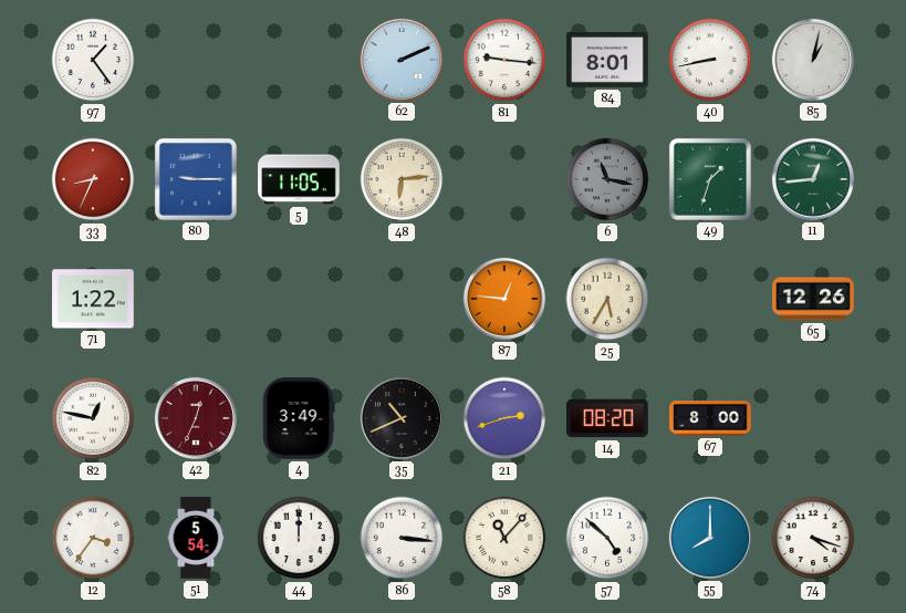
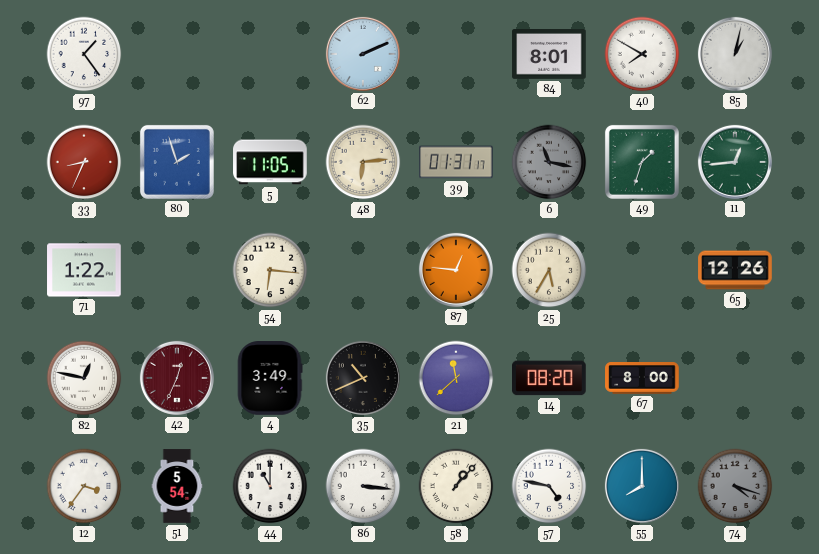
81: 9:16 -> none (504, 60)
40: 8:43 -> 7:50 (642, 54)
80: 9:15 -> 1:57 (177, 162)
39: none -> 01:31 (456, 162)
54: none -> 6:16 (270, 270)
21: 2:42 -> 11:38 (456, 378)
44: 12:00 -> 11:00 (270, 486)
58: 11:07 -> 1:07 (456, 486)
57: 4:52 -> 4:47 (549, 486)
74 dial: white -> grey (735, 486)
